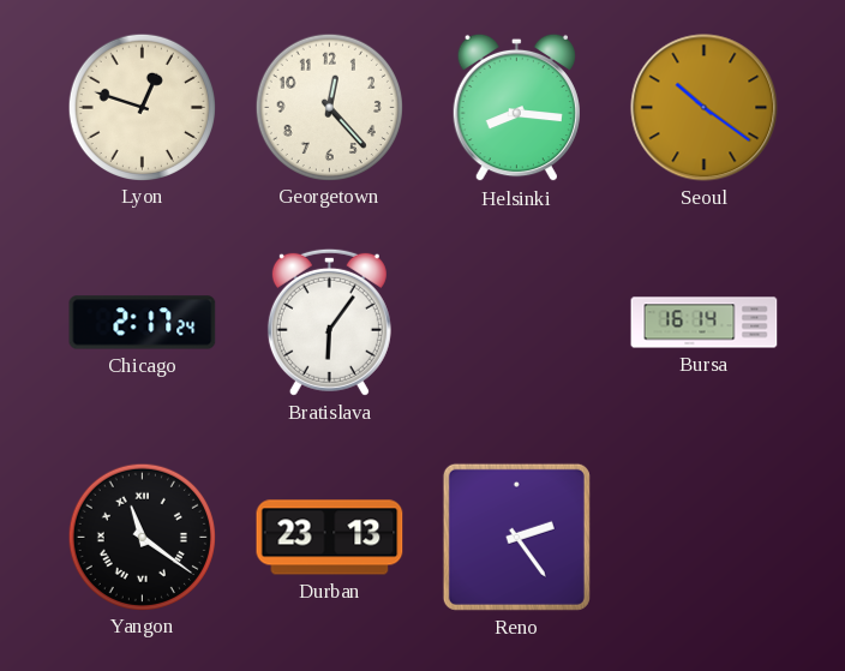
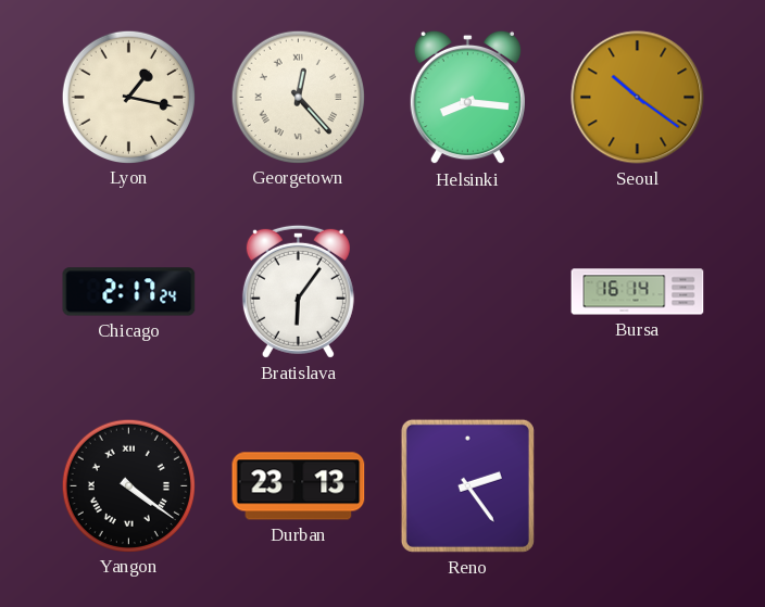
Lyon: 12:48 -> 1:17 (128, 97)
Georgetown numerals: Arabic -> Roman (298, 97)
Yangon: 11:21 -> 4:21 (128, 485)
